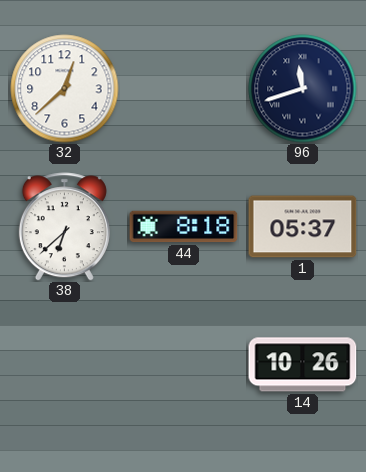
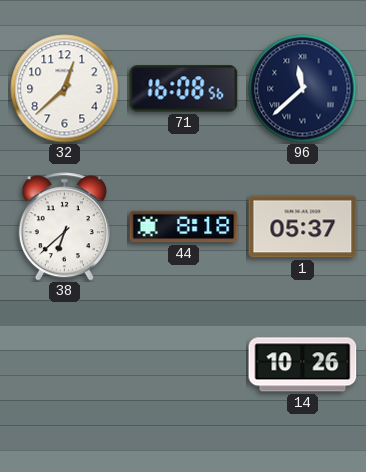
71: none -> 16:08 (184, 89)
96: 11:42 -> 11:38 (303, 89)
